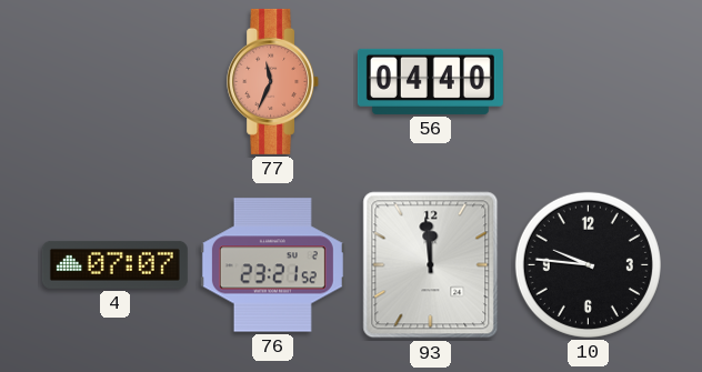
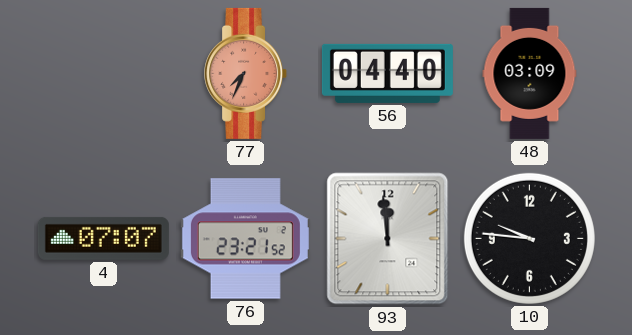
77: 11:34 -> 7:34 (246, 73)
48: none -> 03:09 (530, 73)
